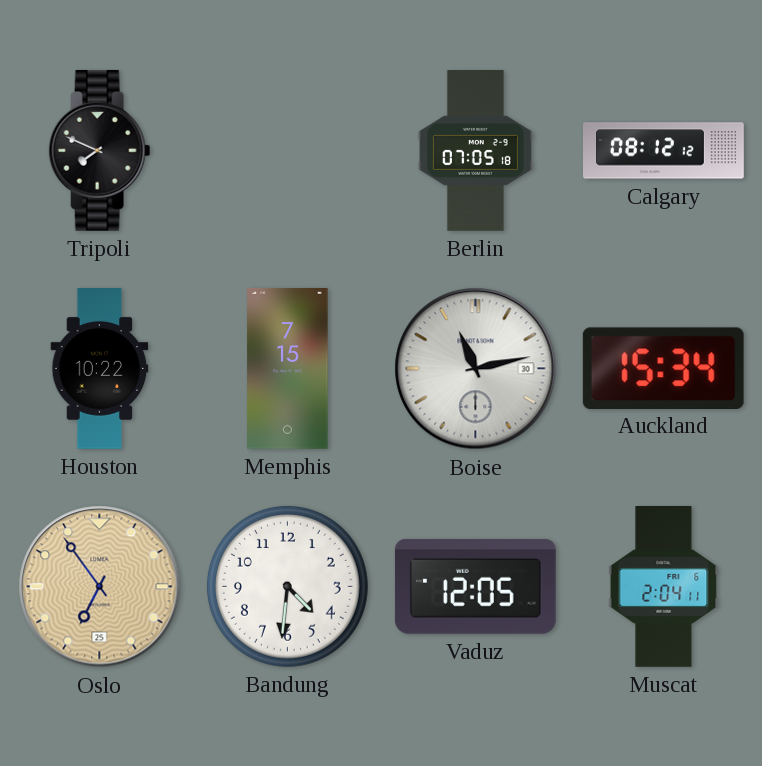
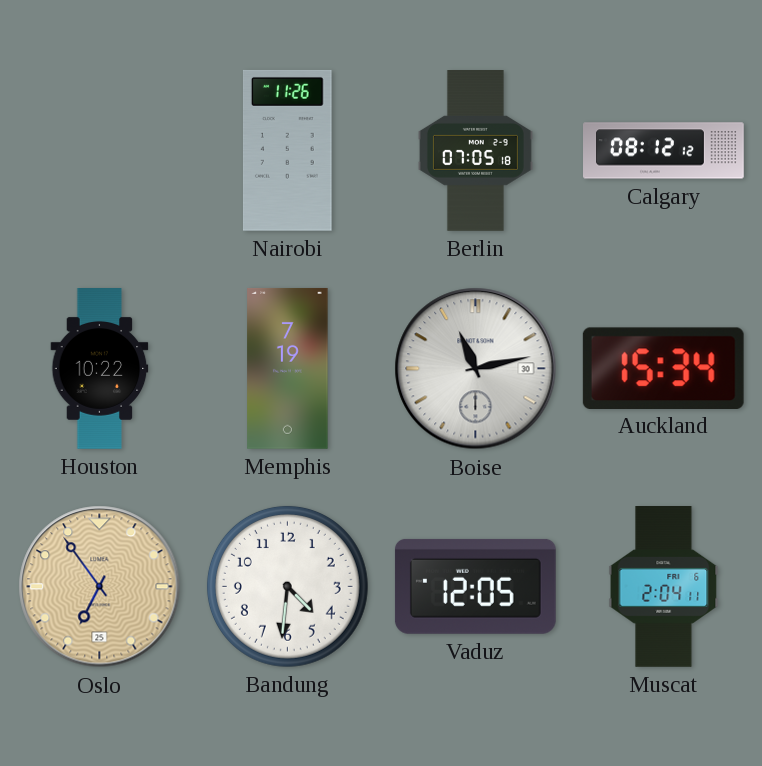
Tripoli: 7:49 -> none (100, 150)
Nairobi: none -> 11:26 (288, 150)
Memphis: 7:15 -> 7:19 (288, 369)
